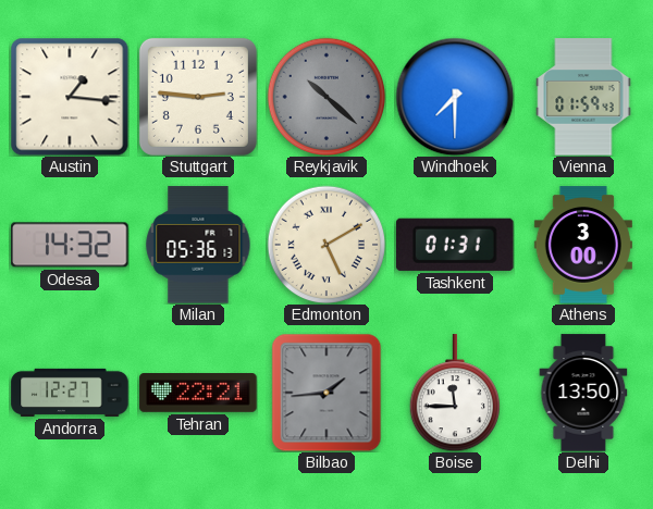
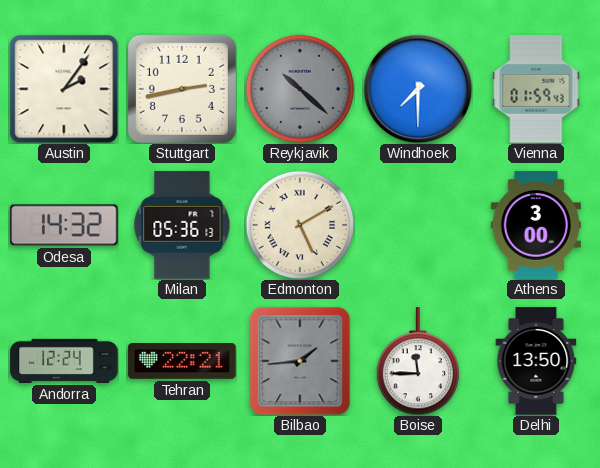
Austin: 1:16 -> 2:06 (64, 89)
Stuttgart: 2:46 -> 2:43 (182, 89)
Tashkent: 01:31 -> none (456, 245)
Andorra: 12:27 -> 12:24 (64, 361)
